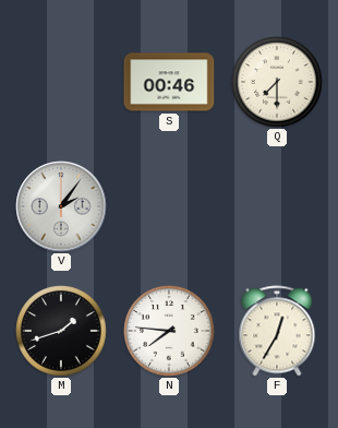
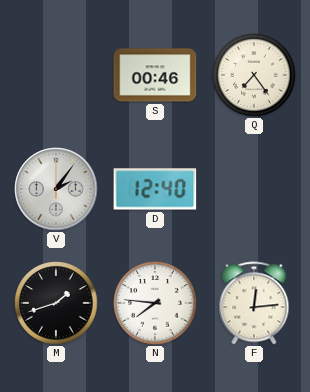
Q: 7:30 -> 7:24 (254, 75)
D: none -> 12:40 (155, 189)
F: 12:35 -> 12:14 (254, 303)
